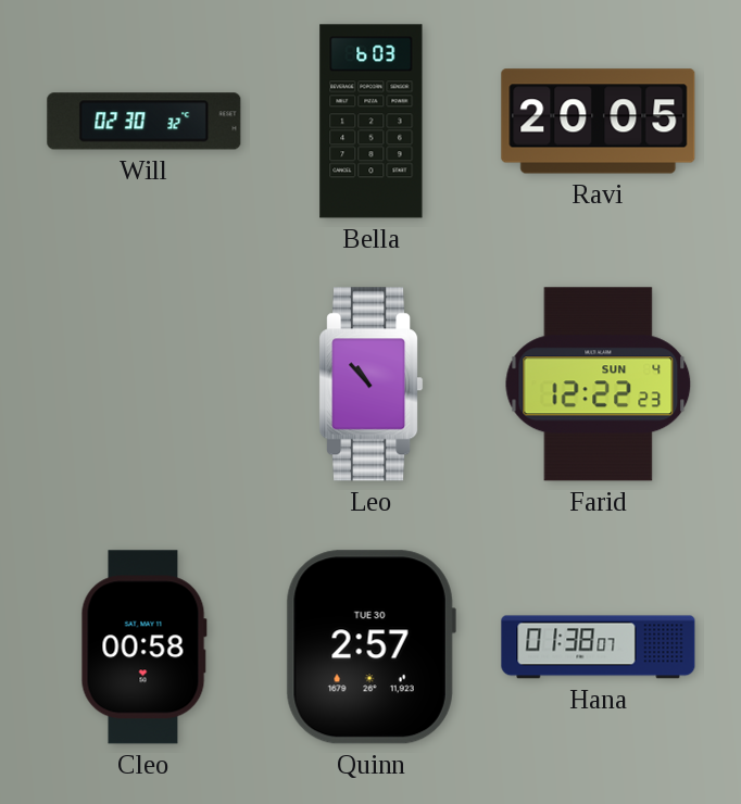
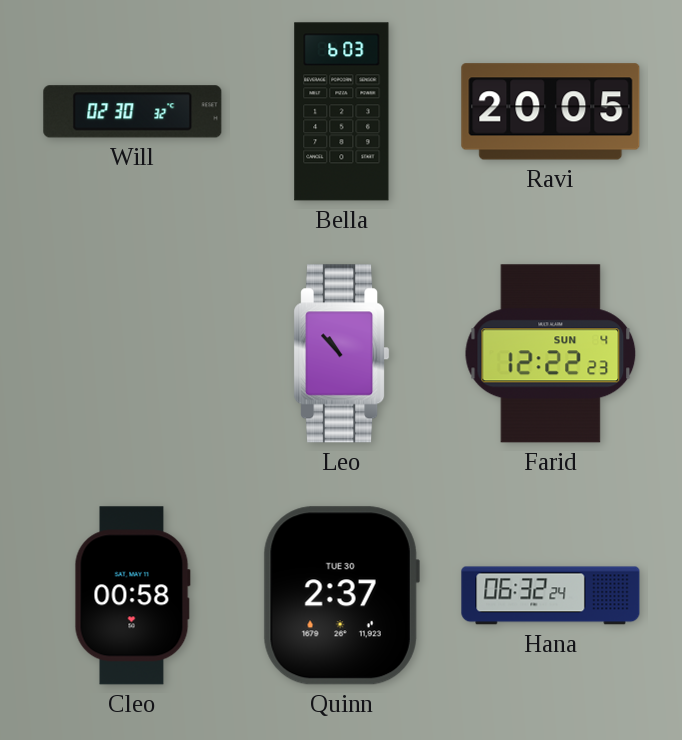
Quinn: 2:57 -> 2:37 (341, 596)
Hana: 01:38 -> 06:32 (551, 596)
